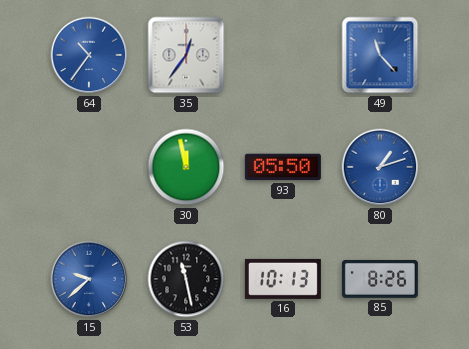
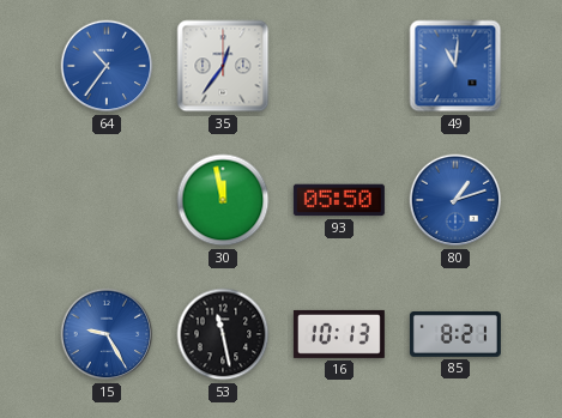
49: 11:23 -> 11:01 (455, 66)
15: 9:38 -> 9:25 (107, 334)
85: 8:26 -> 8:21 (455, 334)
